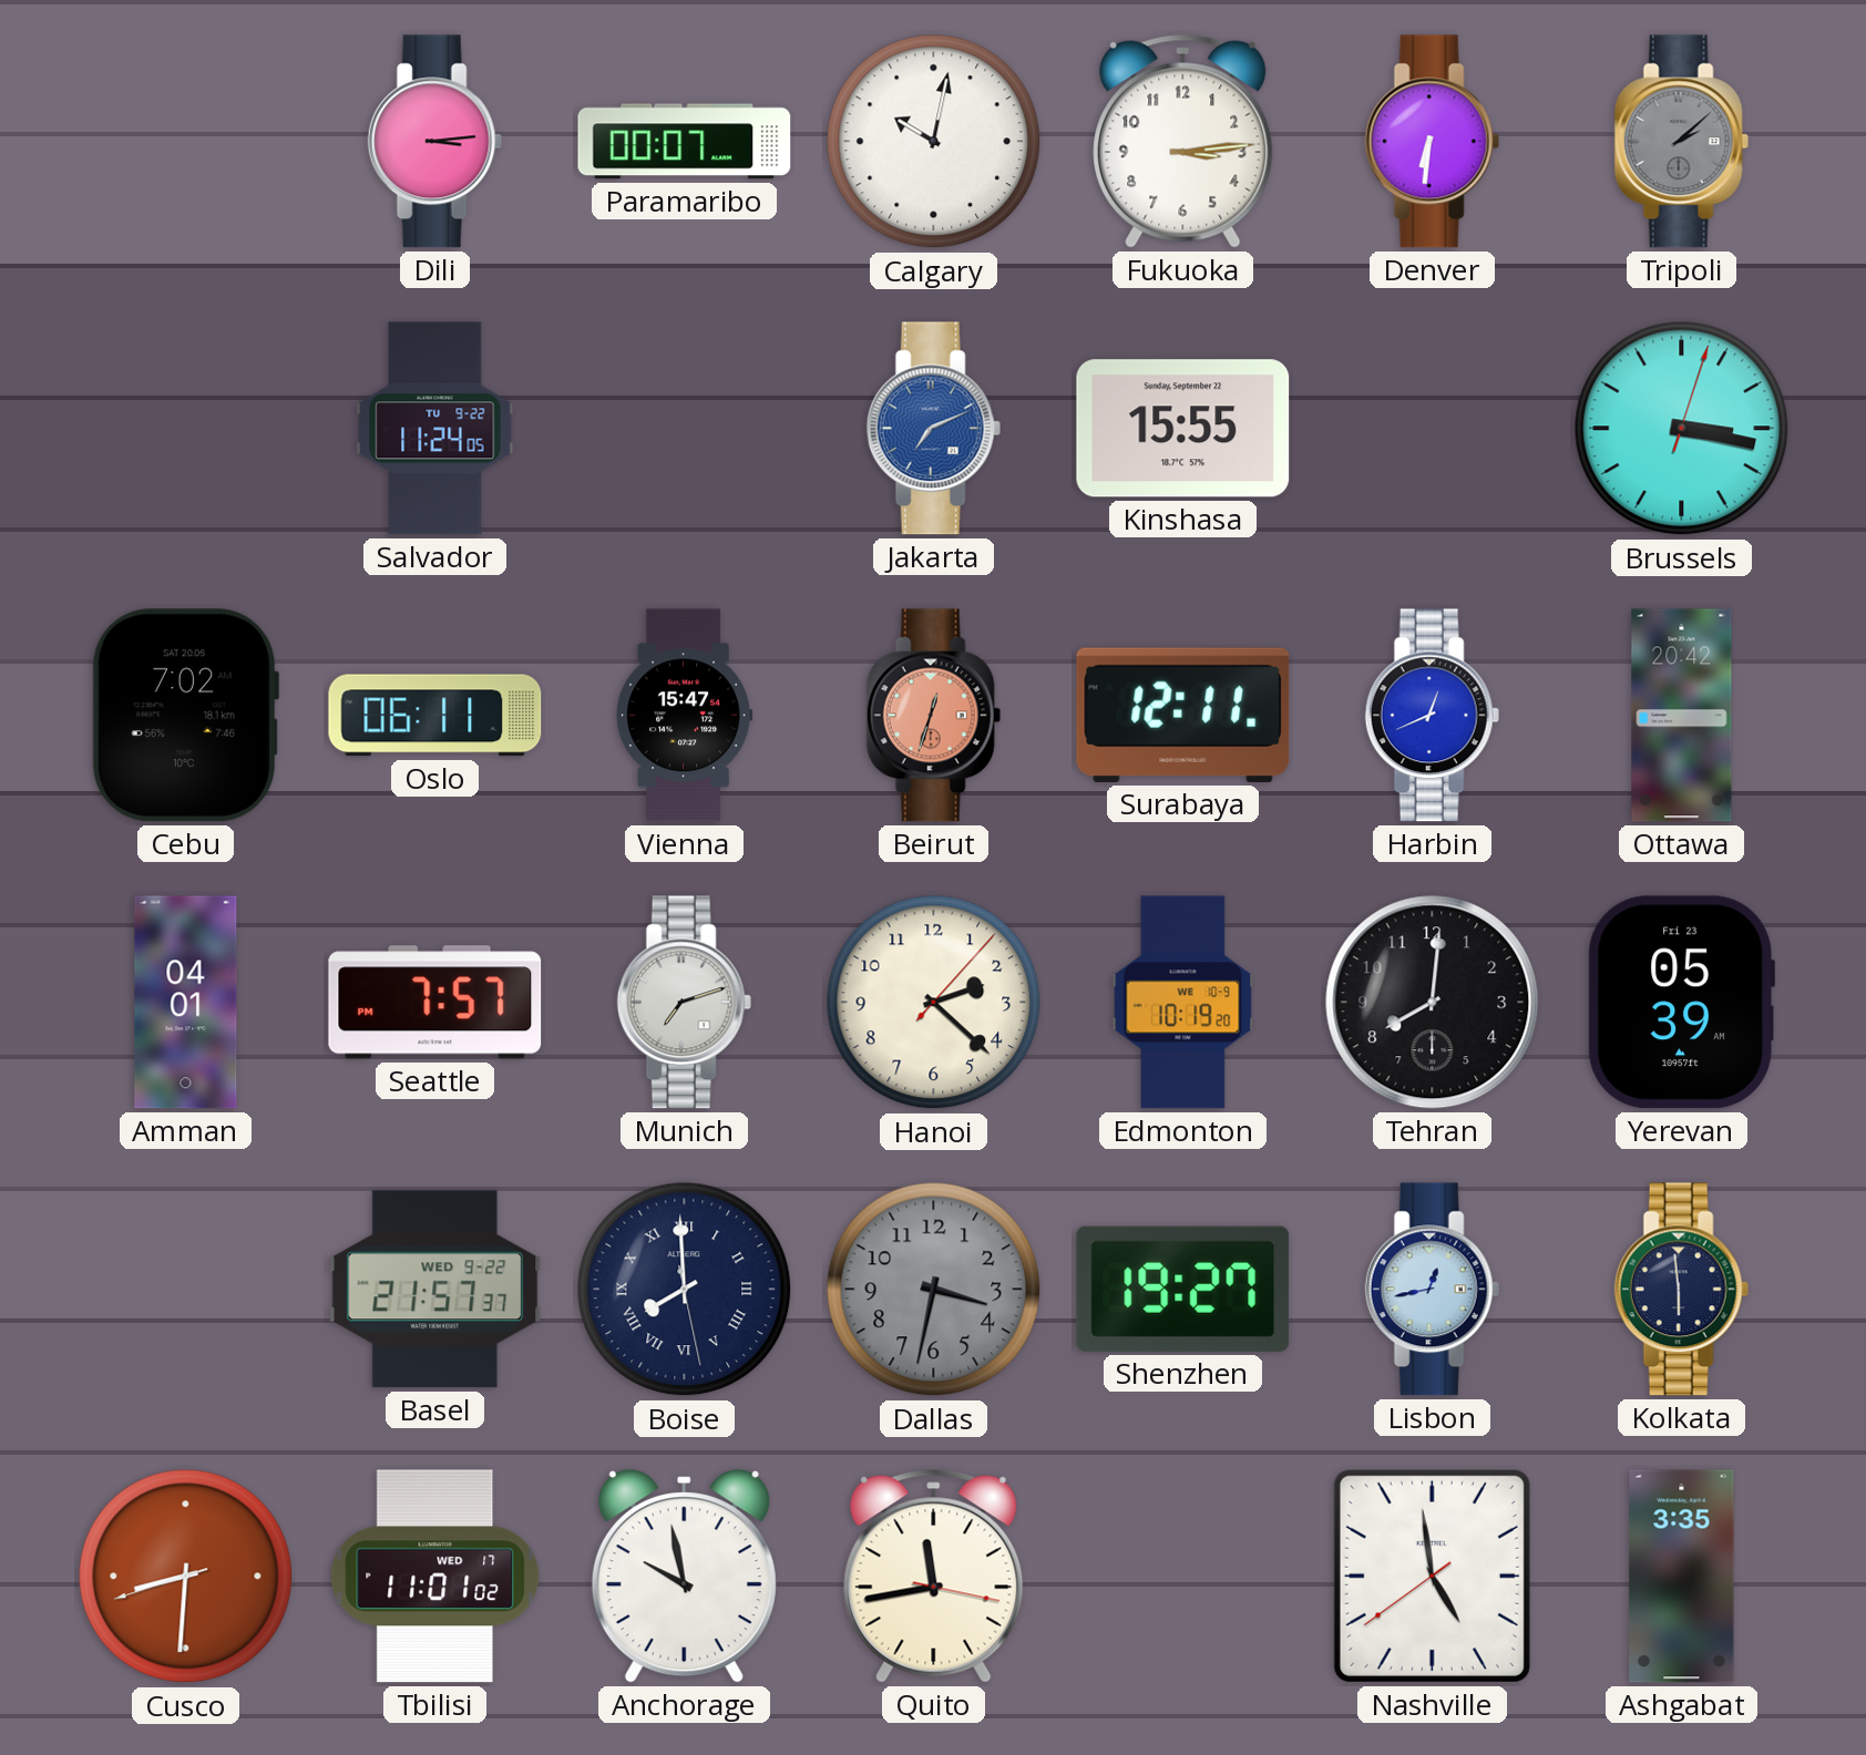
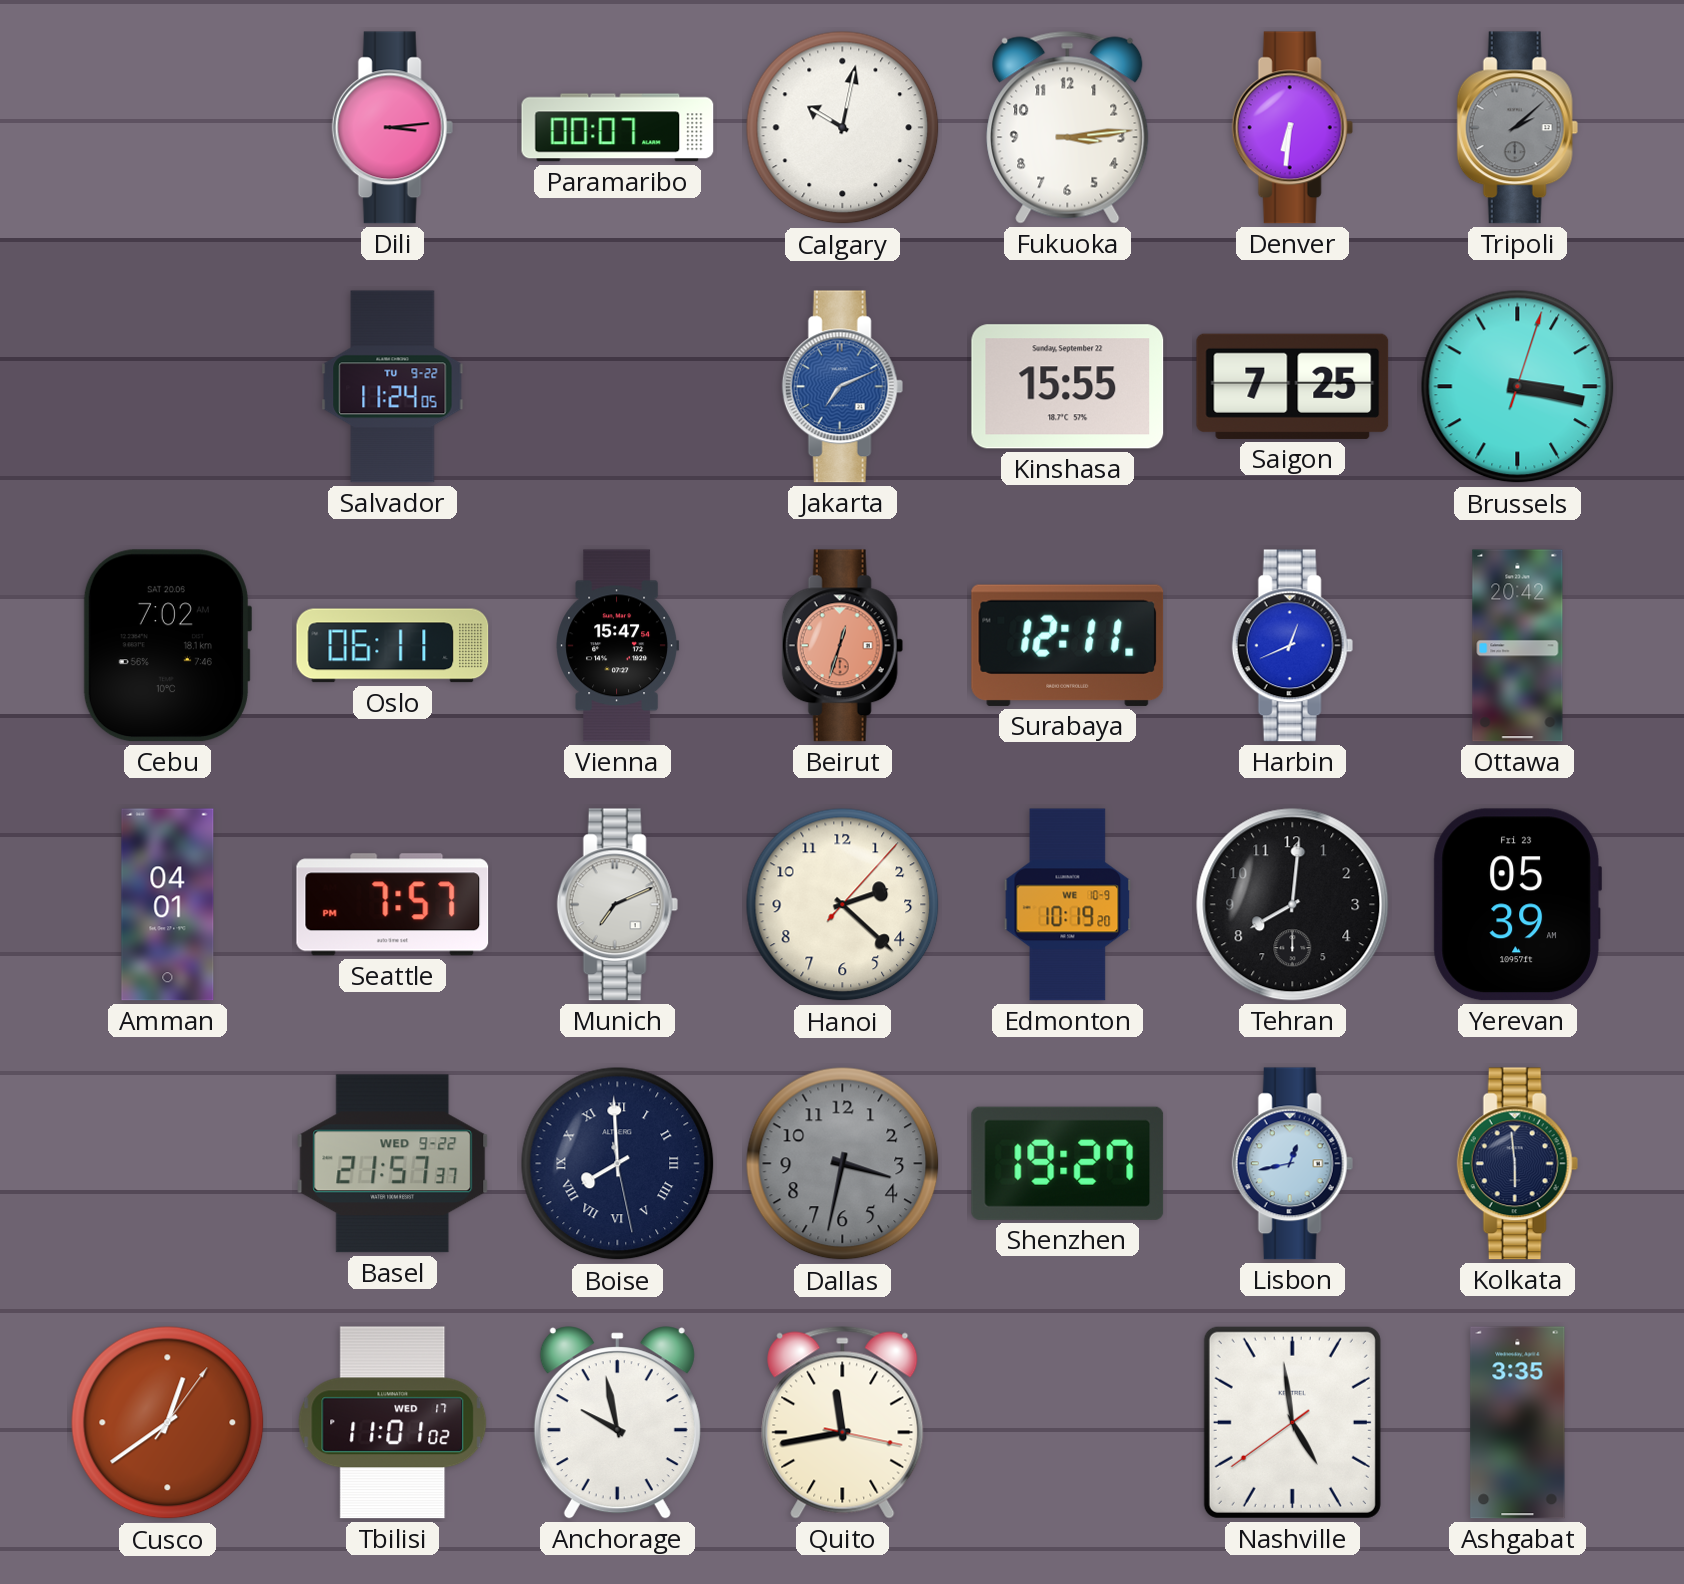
Saigon: none -> 7:25 (1293, 386)
Munich: 7:12 -> 7:11 (617, 905)
Cusco: 8:30 -> 12:39 (168, 1423)
